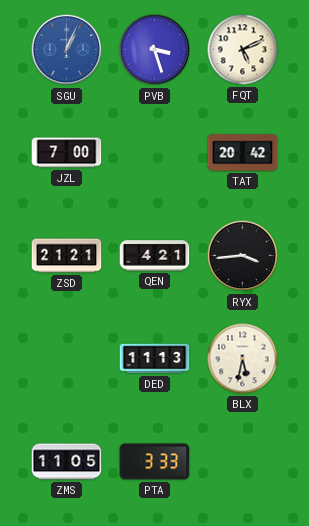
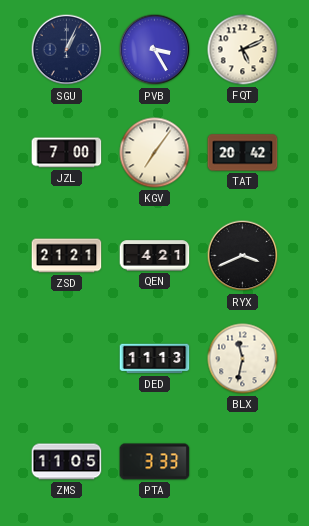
SGU dial: blue -> navy (67, 50)
PVB: 3:27 -> 3:25 (155, 50)
KGV: none -> 7:06 (155, 153)
RYX: 3:44 -> 3:41 (243, 256)
BLX: 5:32 -> 11:32 (243, 359)
